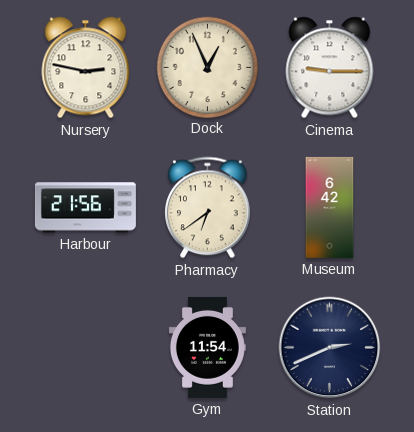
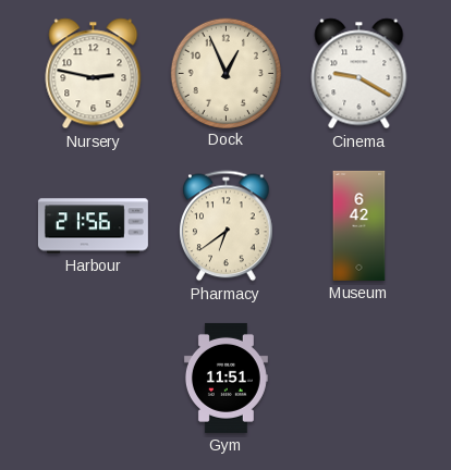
Cinema: 9:15 -> 9:20 (359, 74)
Gym: 11:54 -> 11:51 (225, 378)
Station: 2:41 -> none (330, 348)
